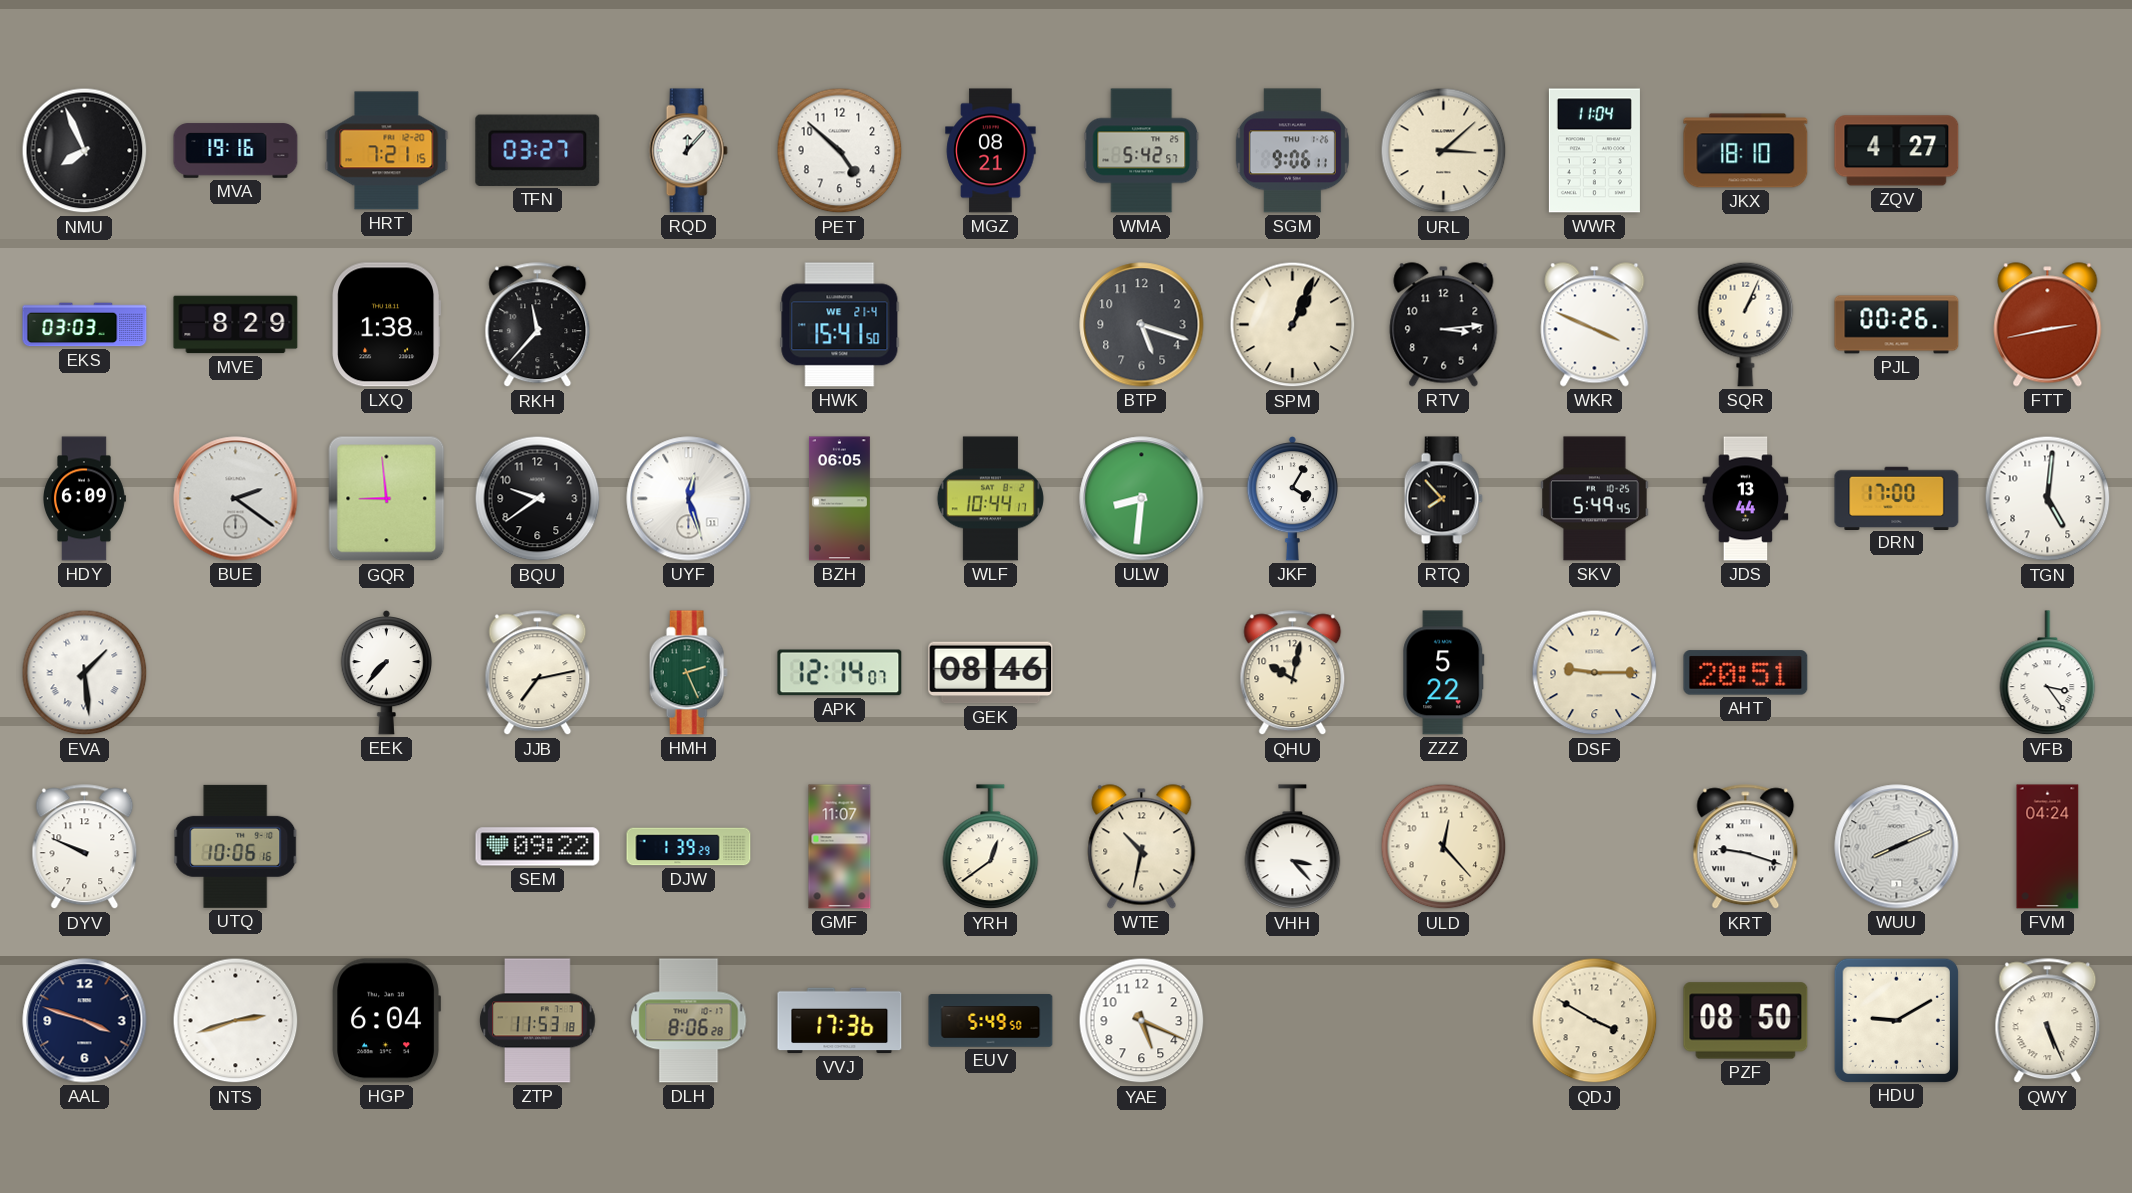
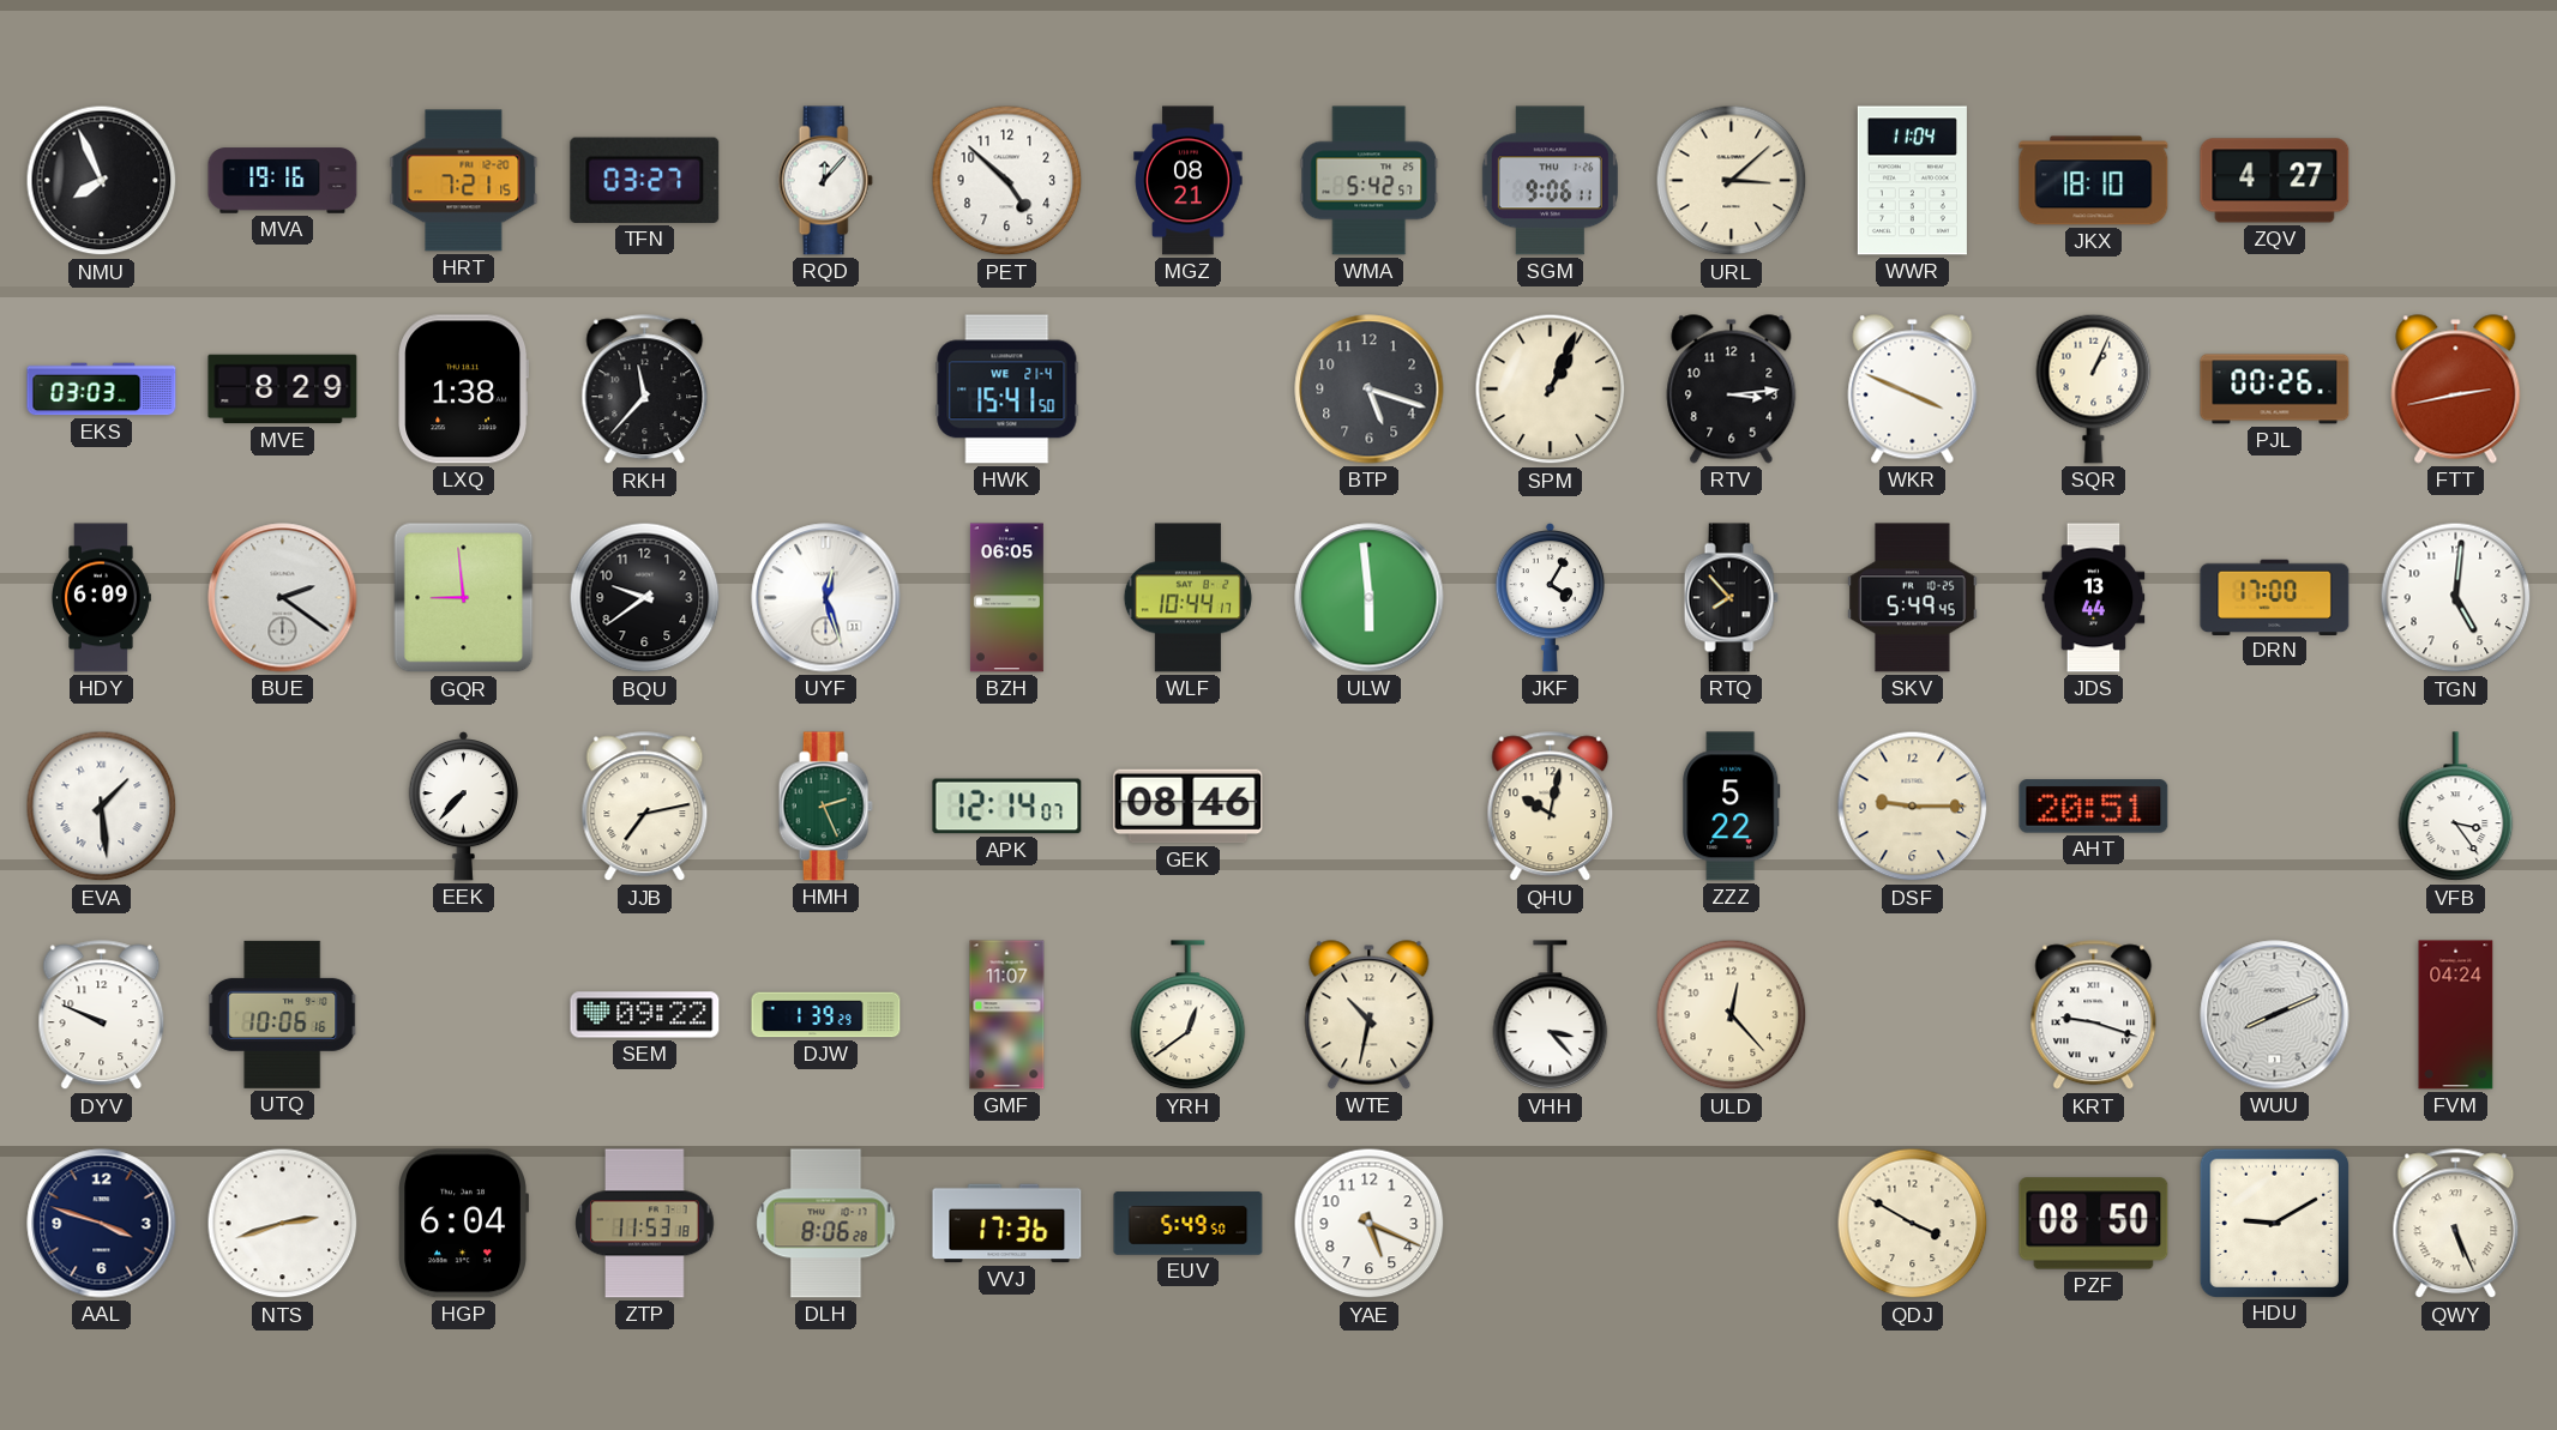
ULW: 8:31 -> 5:59 (1370, 598)
